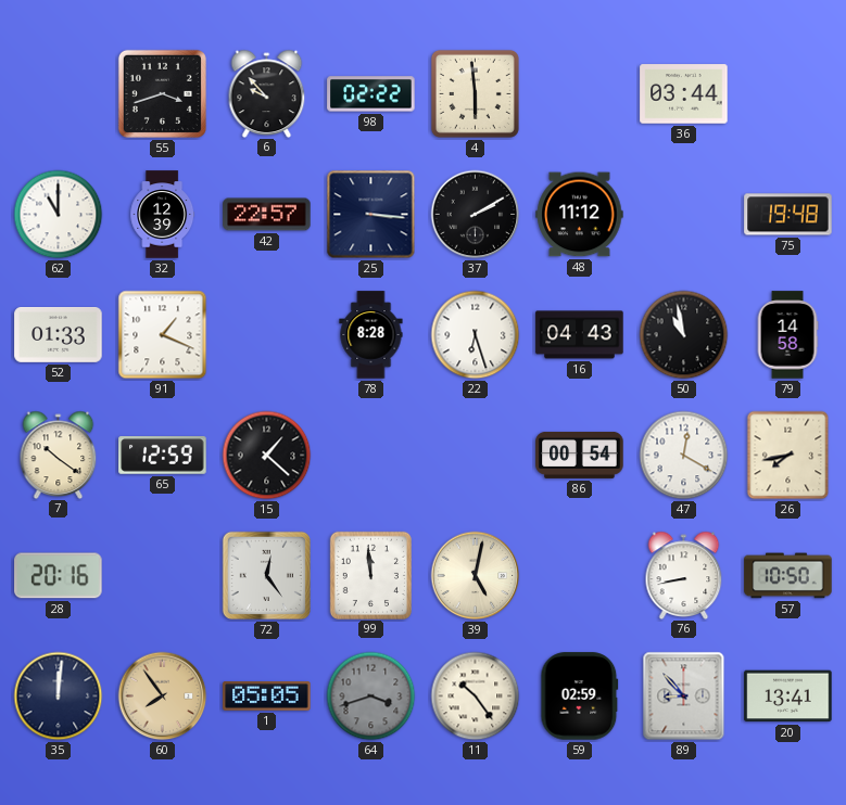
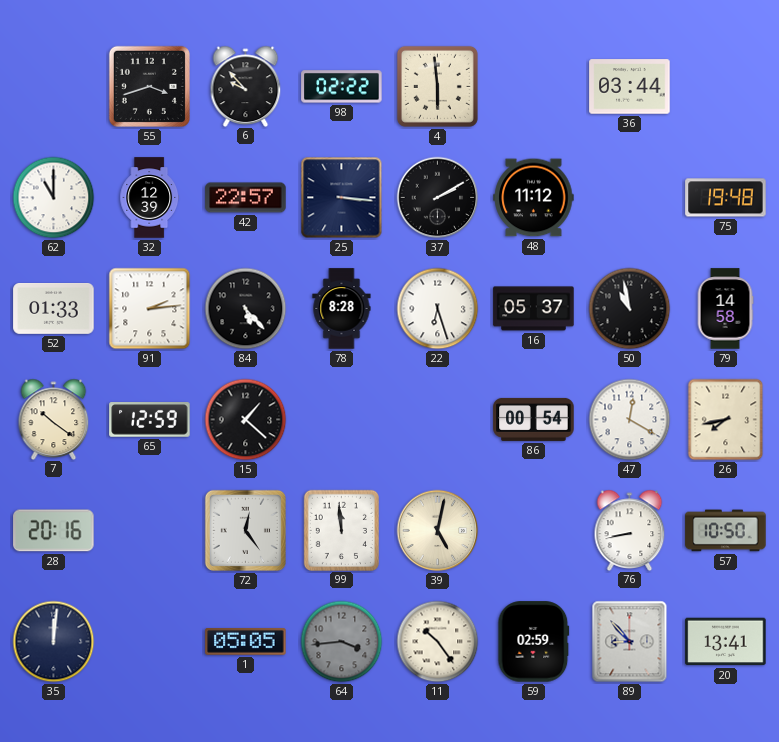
91: 1:19 -> 2:14 (150, 309)
84: none -> 5:23 (246, 309)
16: 04:43 -> 05:37 (534, 309)
60: 7:54 -> none (163, 697)
64: 3:42 -> 3:44 (342, 642)
